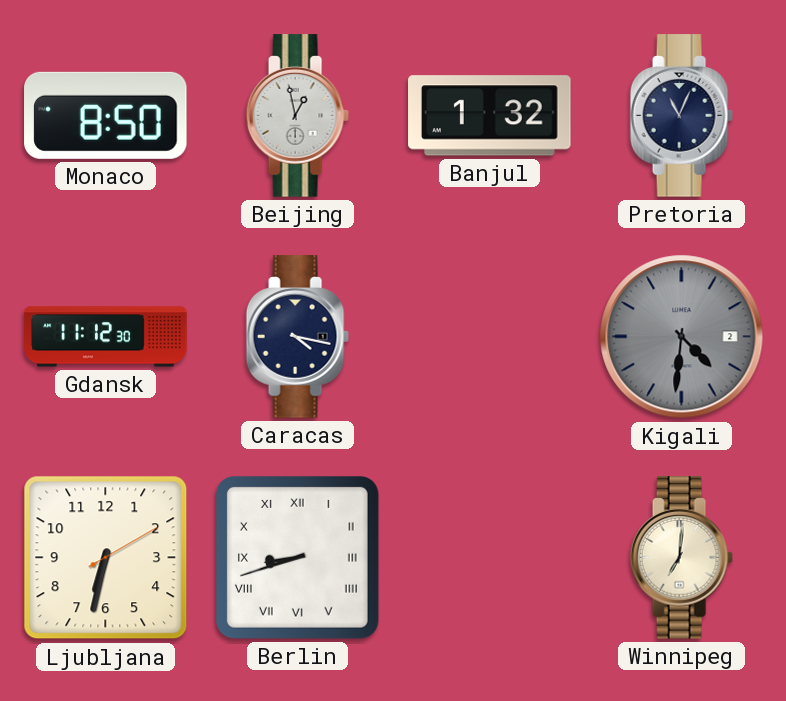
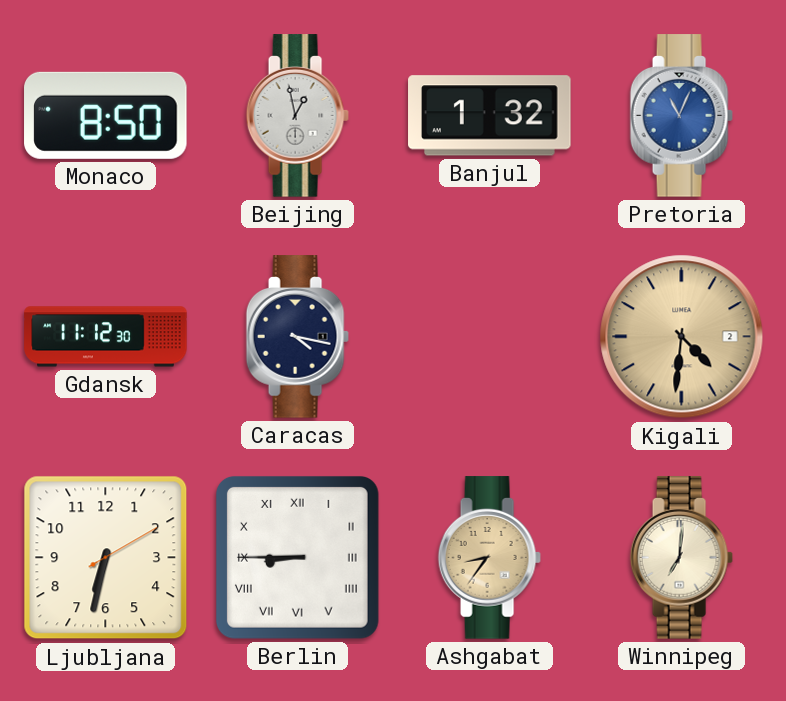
Pretoria dial: navy -> blue (681, 116)
Kigali dial: grey -> champagne (682, 337)
Berlin: 8:42 -> 8:45 (297, 557)
Ashgabat: none -> 8:36 (489, 558)
